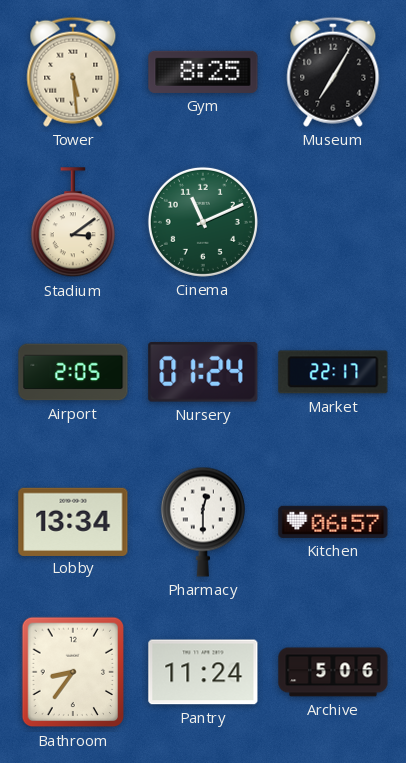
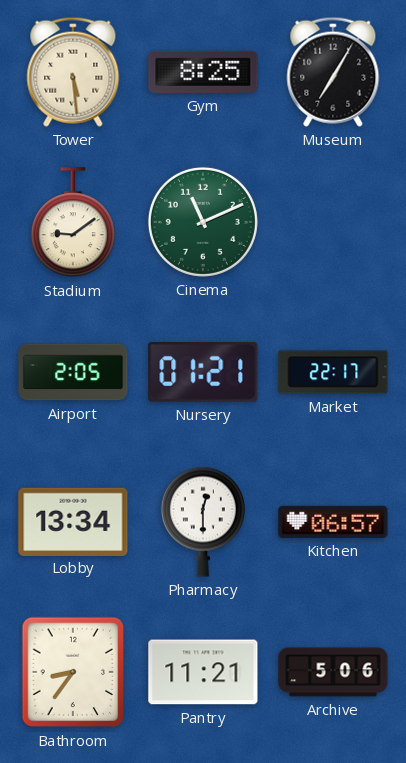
Stadium: 3:09 -> 9:09 (73, 223)
Nursery: 01:24 -> 01:21 (203, 372)
Pantry: 11:24 -> 11:21 (203, 672)
